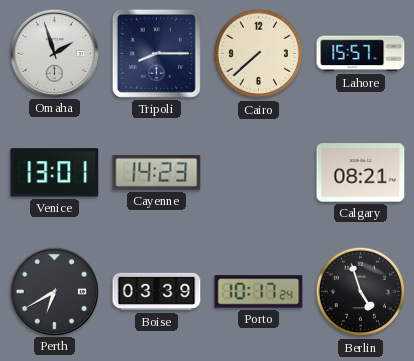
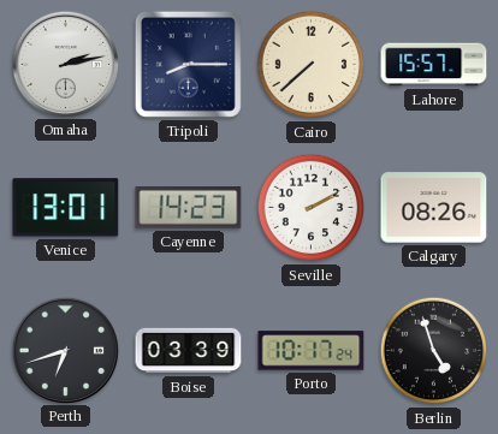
Omaha: 1:57 -> 2:13 (65, 64)
Seville: none -> 2:10 (312, 208)
Calgary: 08:21 -> 08:26 (434, 208)
Perth: 6:40 -> 6:42 (65, 350)
